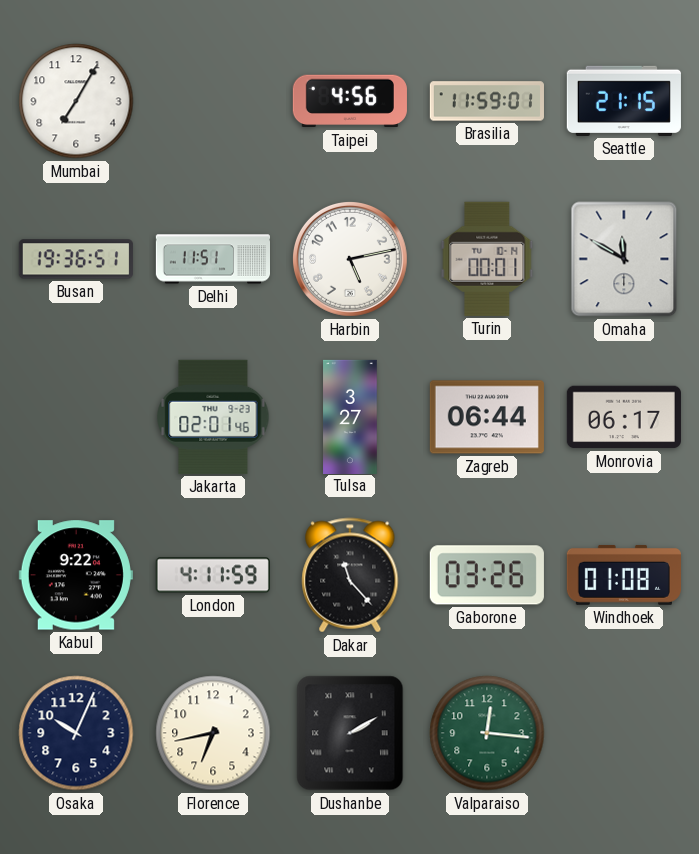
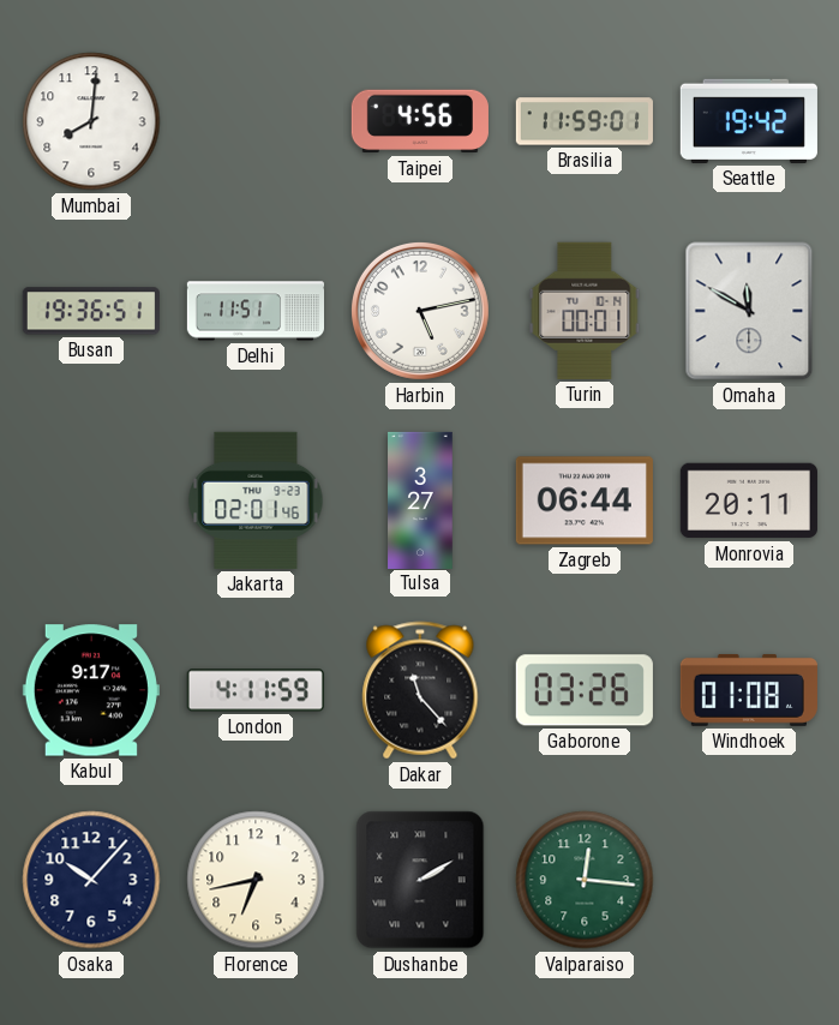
Mumbai: 7:05 -> 8:01 (91, 121)
Seattle: 21:15 -> 19:42 (749, 121)
Monrovia: 06:17 -> 20:11 (749, 500)
Kabul: 9:22 -> 9:17 (91, 690)
Osaka: 10:04 -> 10:07 (91, 880)
